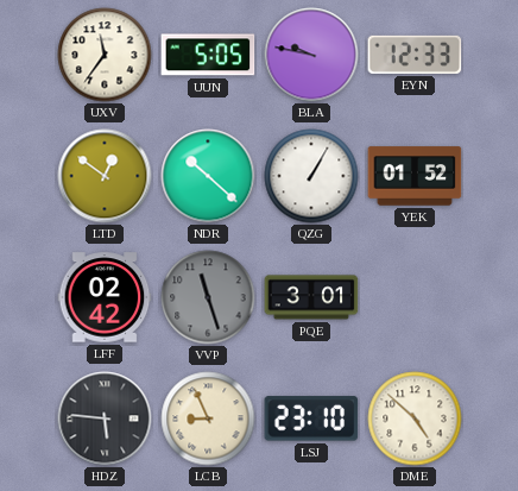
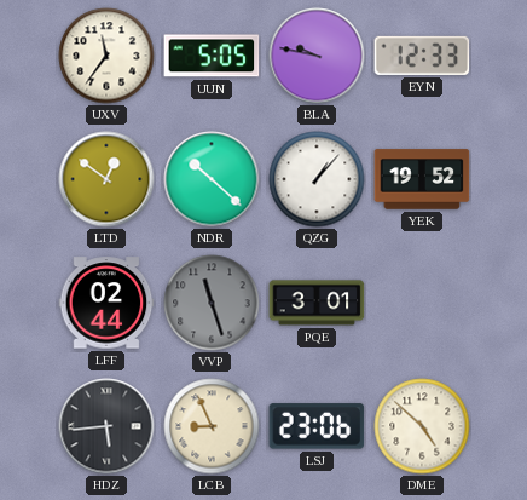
QZG: 1:05 -> 1:07 (317, 179)
YEK: 01:52 -> 19:52 (422, 179)
LFF: 02:42 -> 02:44 (106, 303)
HDZ: 5:46 -> 5:44 (106, 426)
LSJ: 23:10 -> 23:06 (317, 426)
